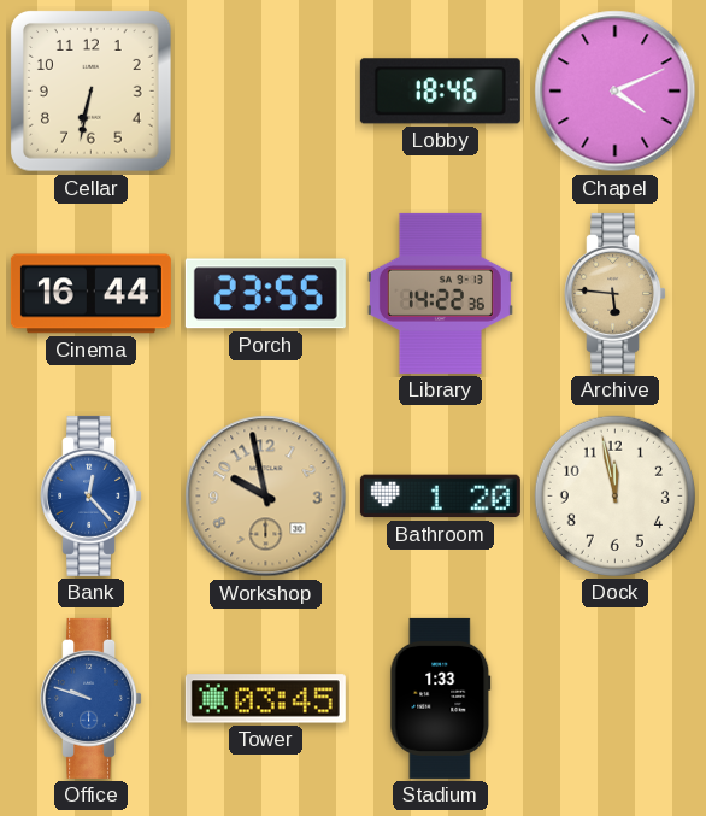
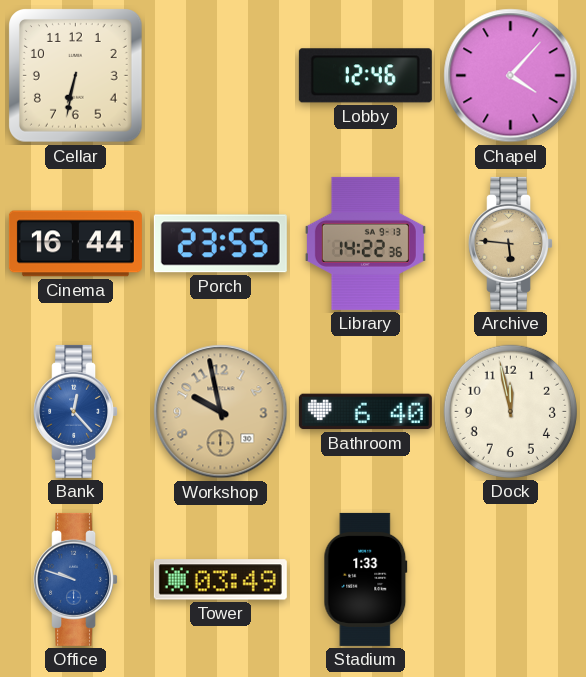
Lobby: 18:46 -> 12:46 (365, 76)
Chapel: 4:11 -> 4:07 (511, 76)
Bathroom: 1:20 -> 6:40 (365, 412)
Tower: 03:45 -> 03:49 (220, 580)
